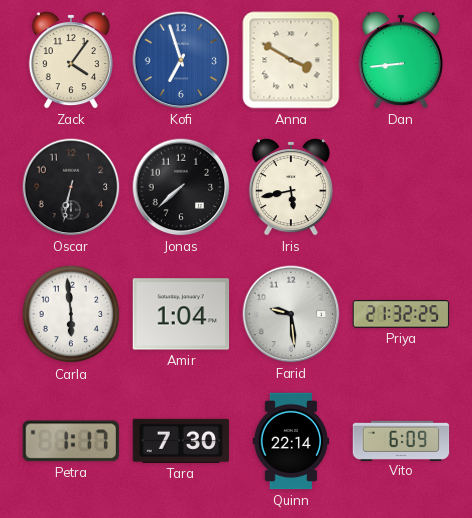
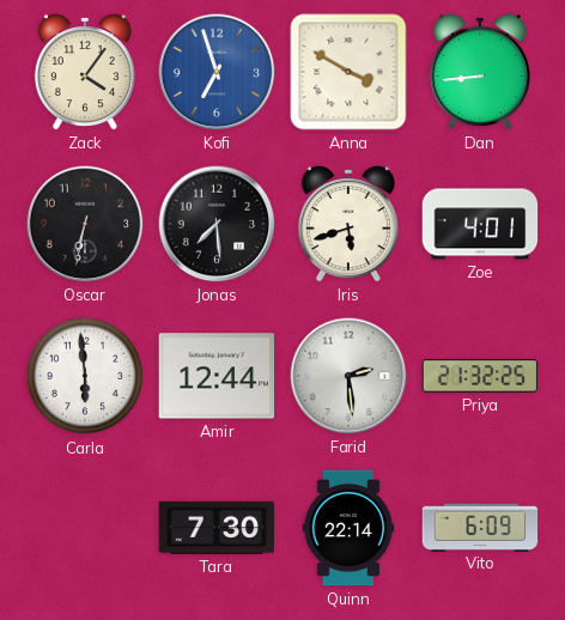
Jonas: 7:38 -> 7:29 (217, 224)
Iris: 5:43 -> 5:42 (348, 224)
Zoe: none -> 4:01 (480, 224)
Amir: 1:04 -> 12:44 (217, 376)
Farid: 9:29 -> 2:29 (348, 376)
Petra: 1:17 -> none (70, 441)
